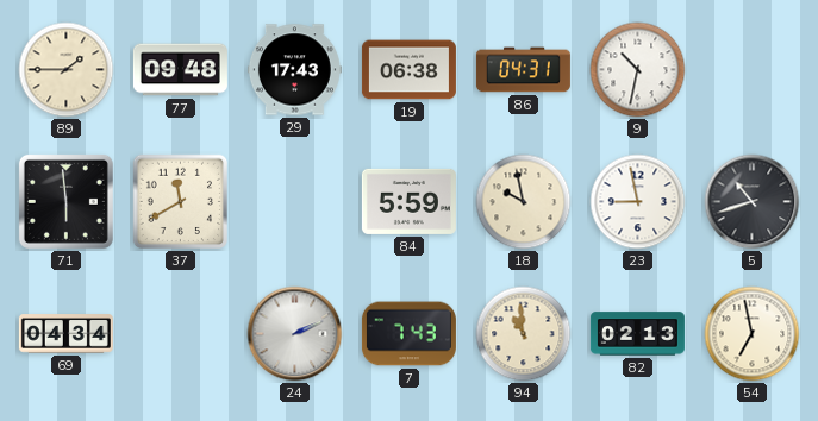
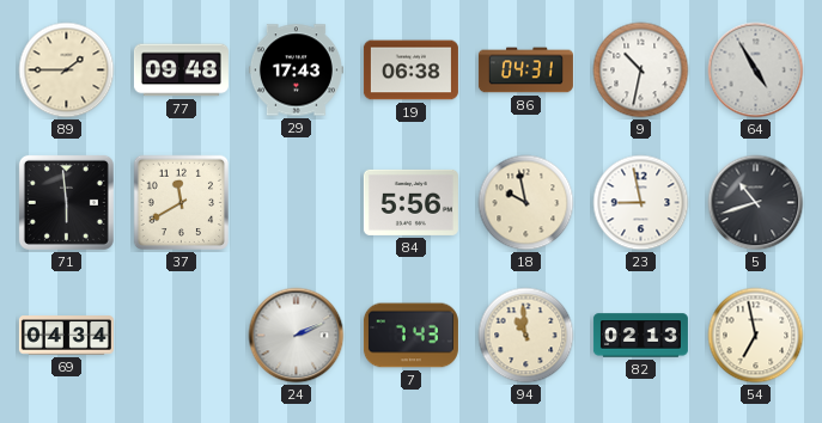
64: none -> 4:55 (756, 70)
84: 5:59 -> 5:56 (410, 202)
